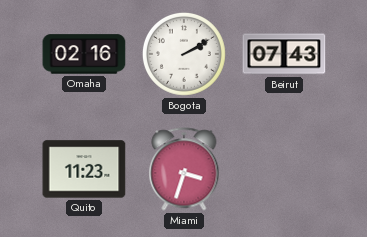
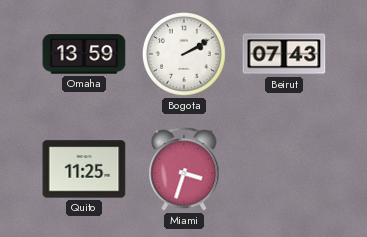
Omaha: 02:16 -> 13:59 (84, 54)
Quito: 11:23 -> 11:25 (84, 169)
